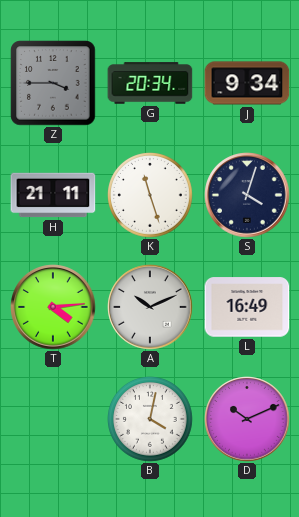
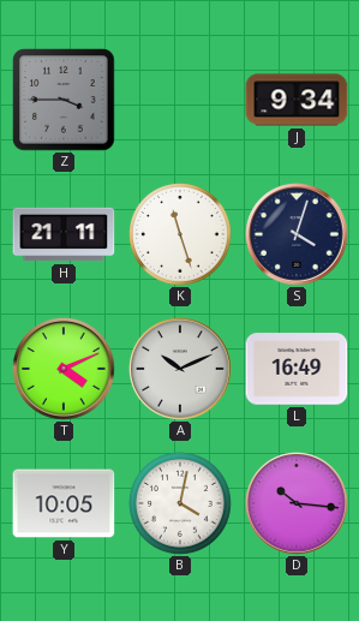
G: 20:34 -> none (150, 83)
T: 4:14 -> 4:11 (64, 369)
Y: none -> 10:05 (64, 503)
D: 10:11 -> 10:16 (297, 503)
